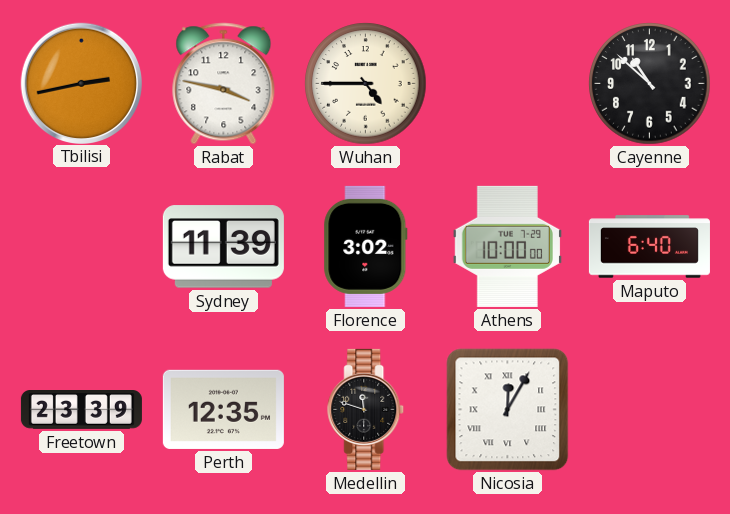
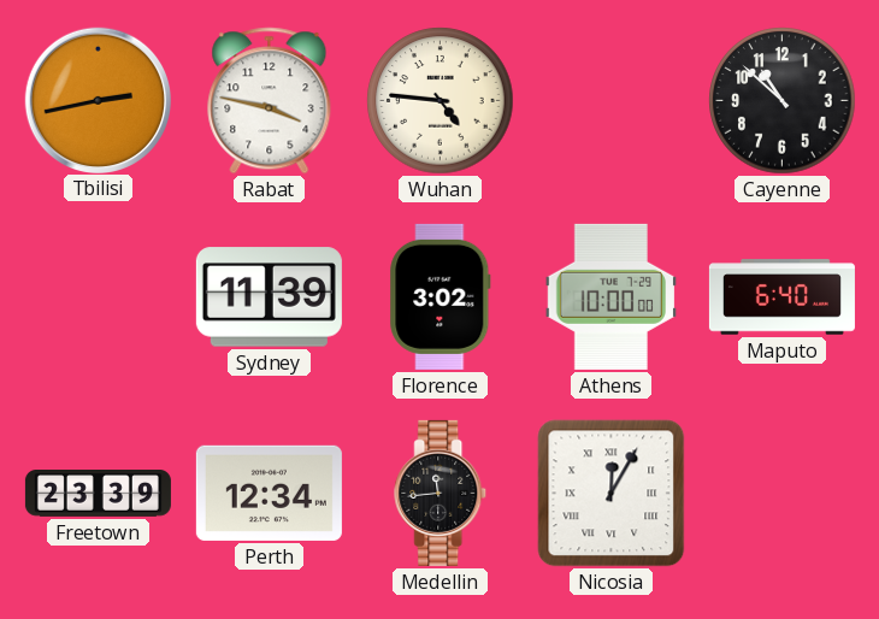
Wuhan: 4:45 -> 4:46 (441, 101)
Perth: 12:35 -> 12:34 (269, 493)
Medellin: 11:48 -> 11:44 (441, 493)
